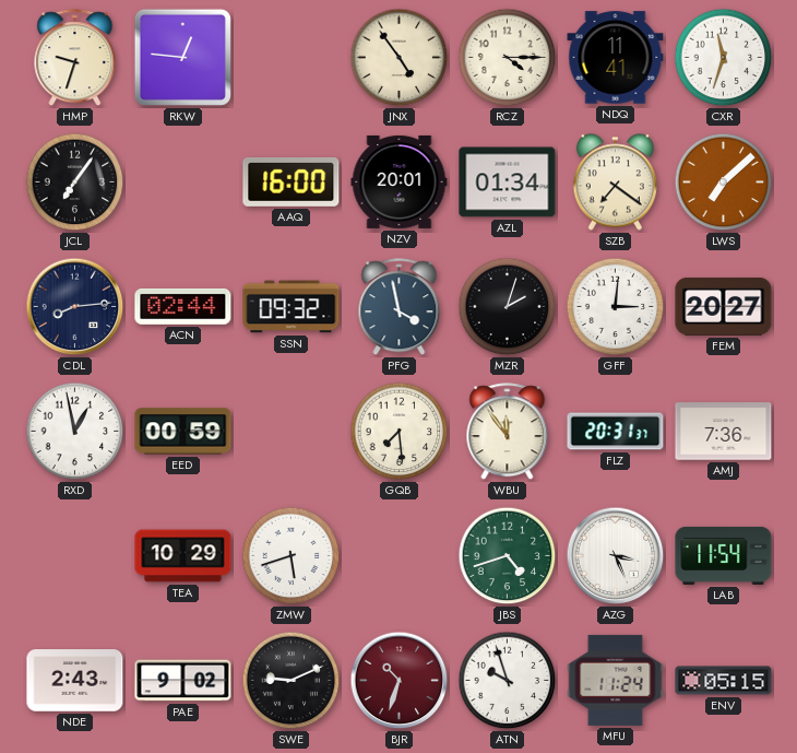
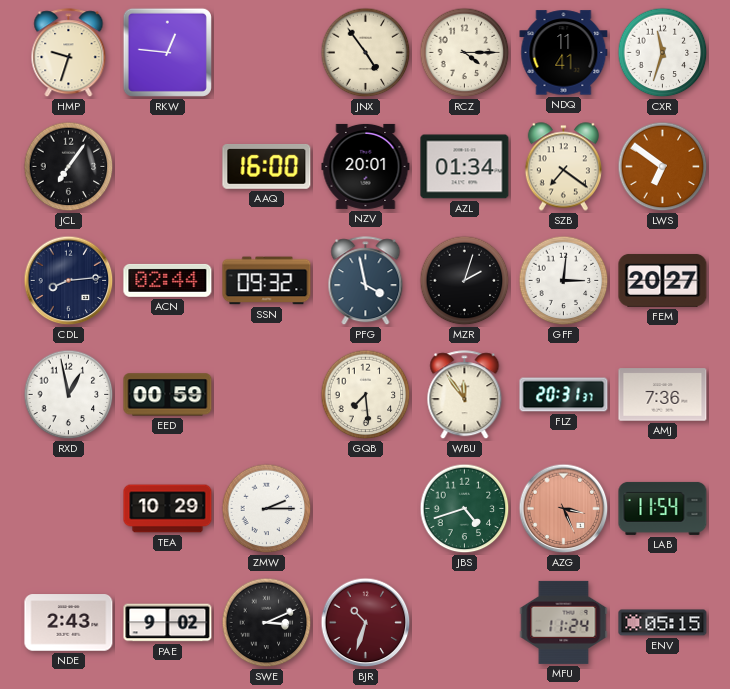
LWS: 7:08 -> 6:51 (663, 167)
ZMW: 5:42 -> 2:15 (267, 509)
AZG dial: white -> salmon (564, 509)
SWE: 9:11 -> 3:11 (267, 623)
ATN: 9:57 -> none (508, 681)
